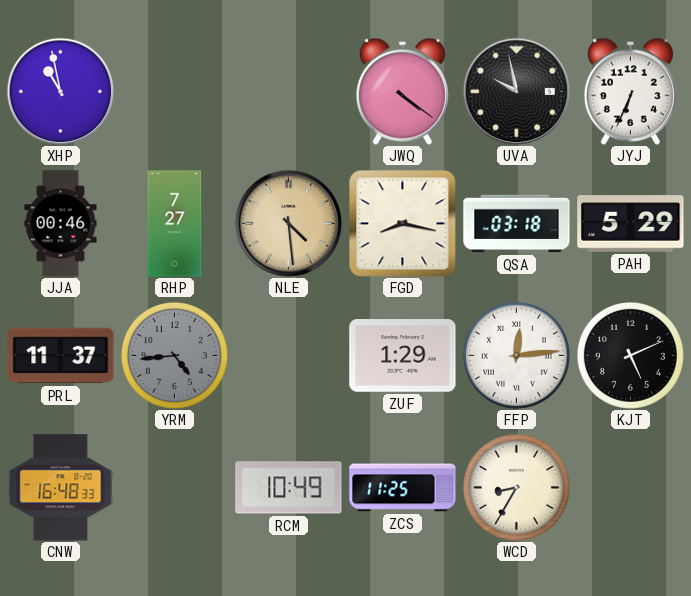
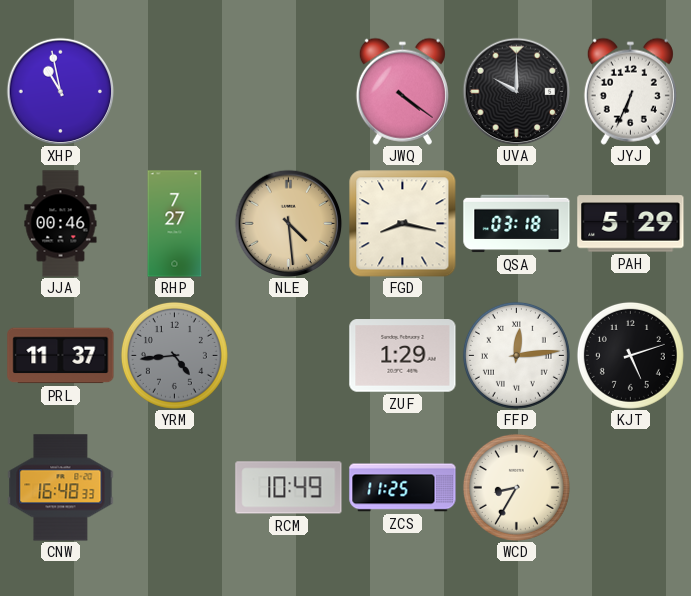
UVA: 9:58 -> 10:00 (516, 91)
KJT: 5:11 -> 5:12 (630, 355)
